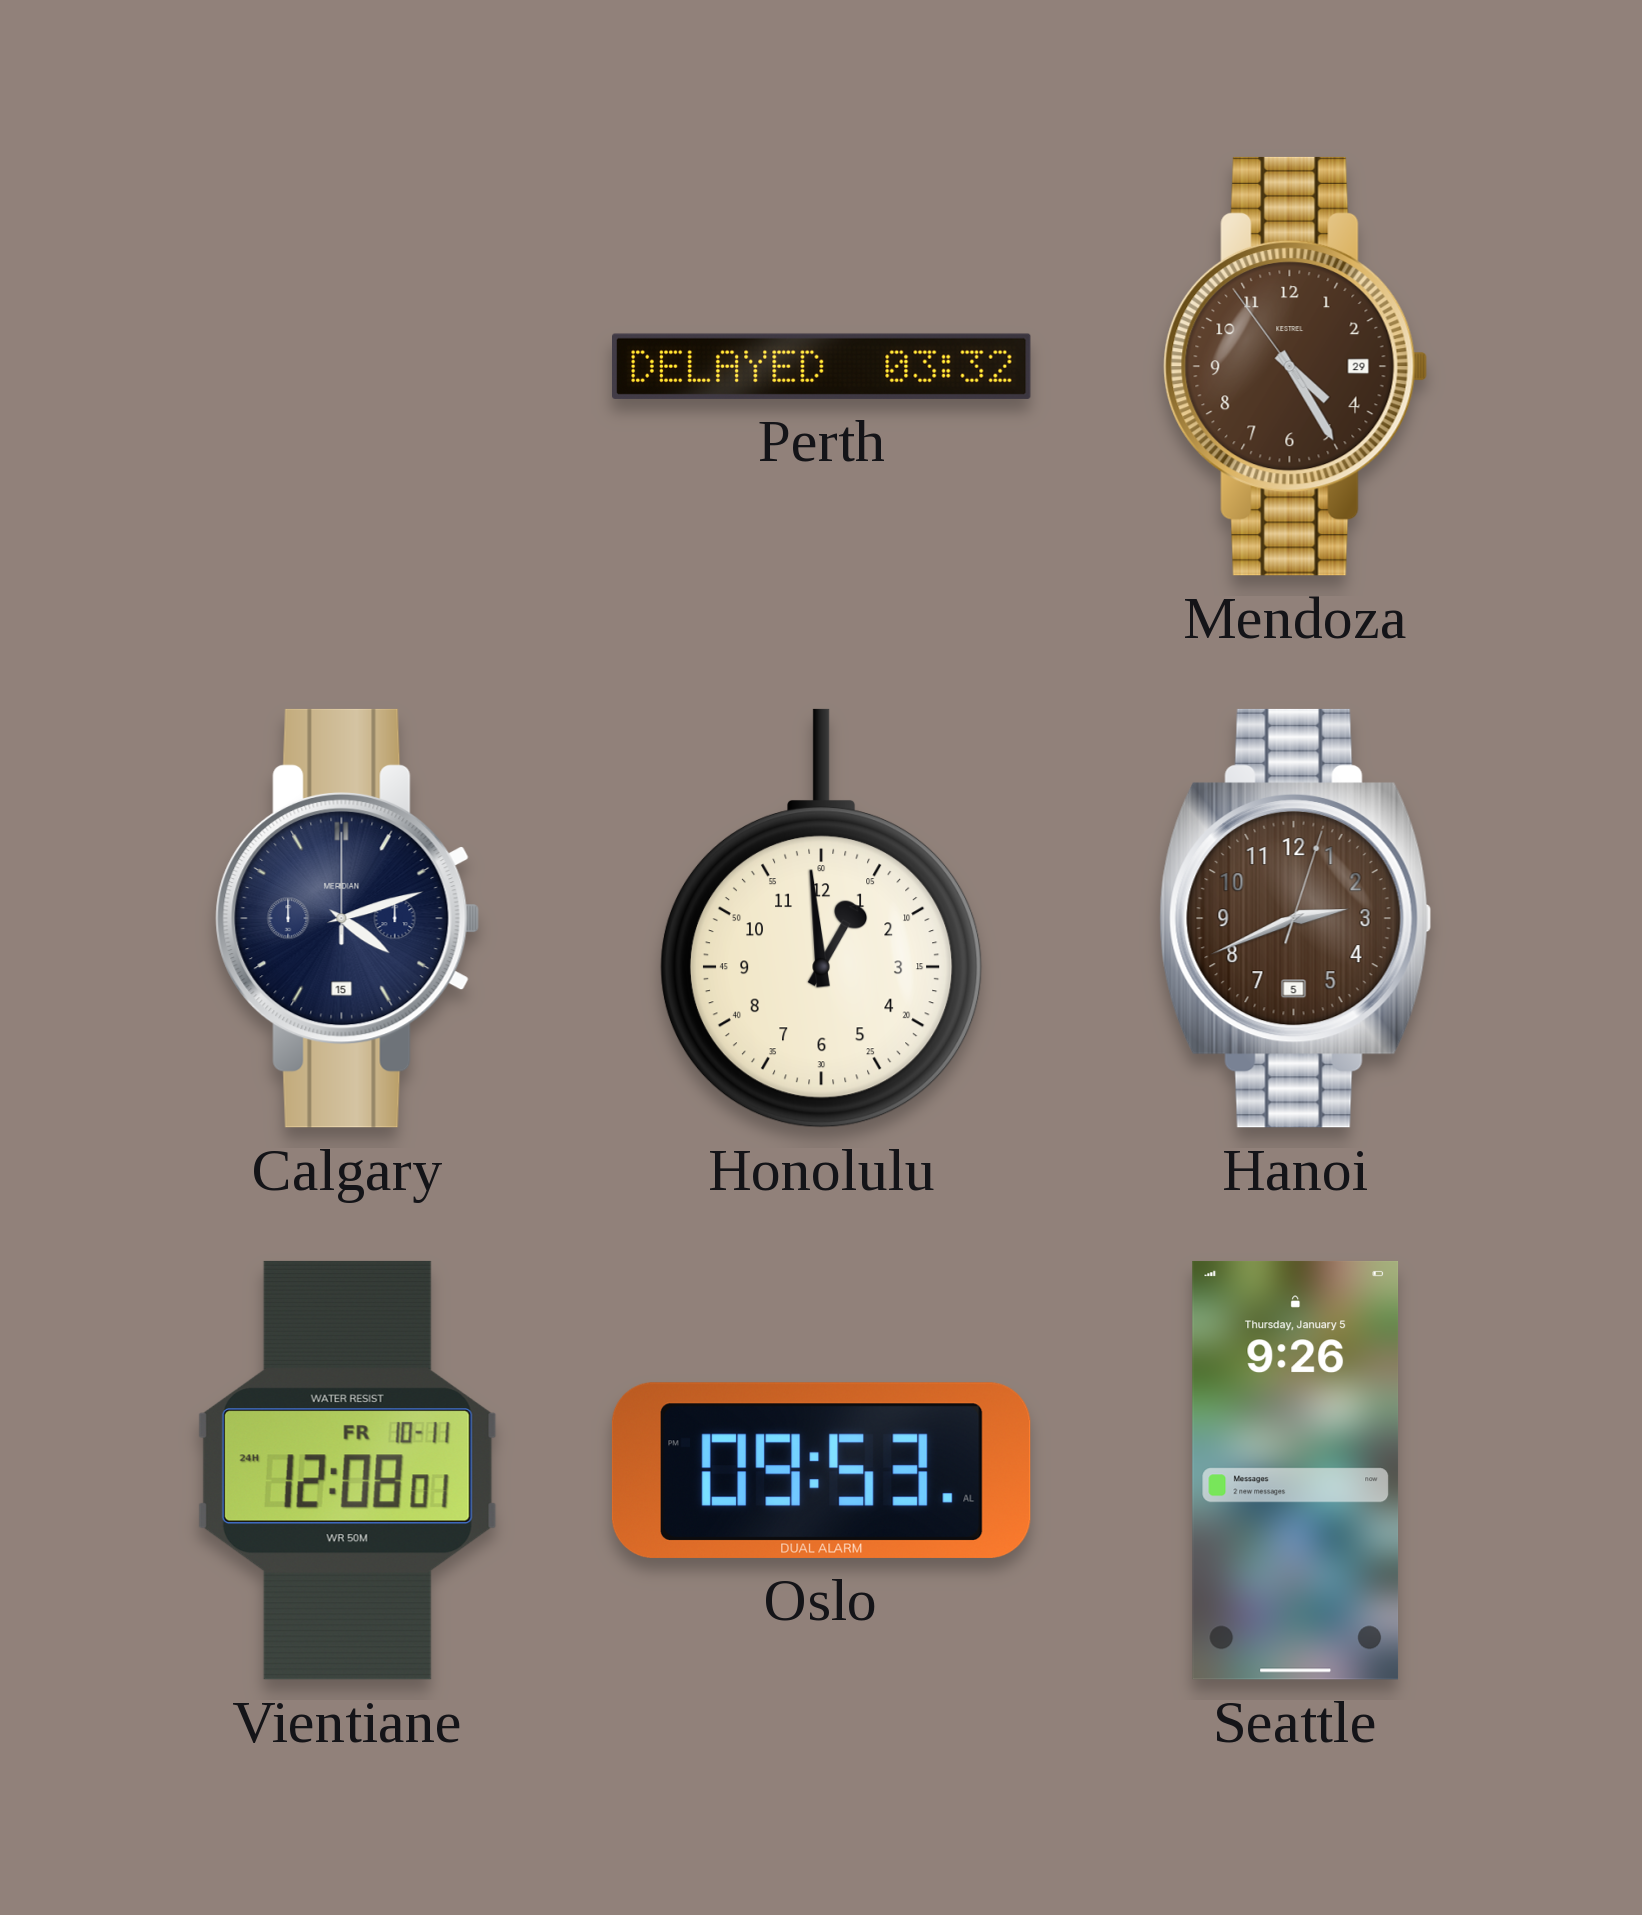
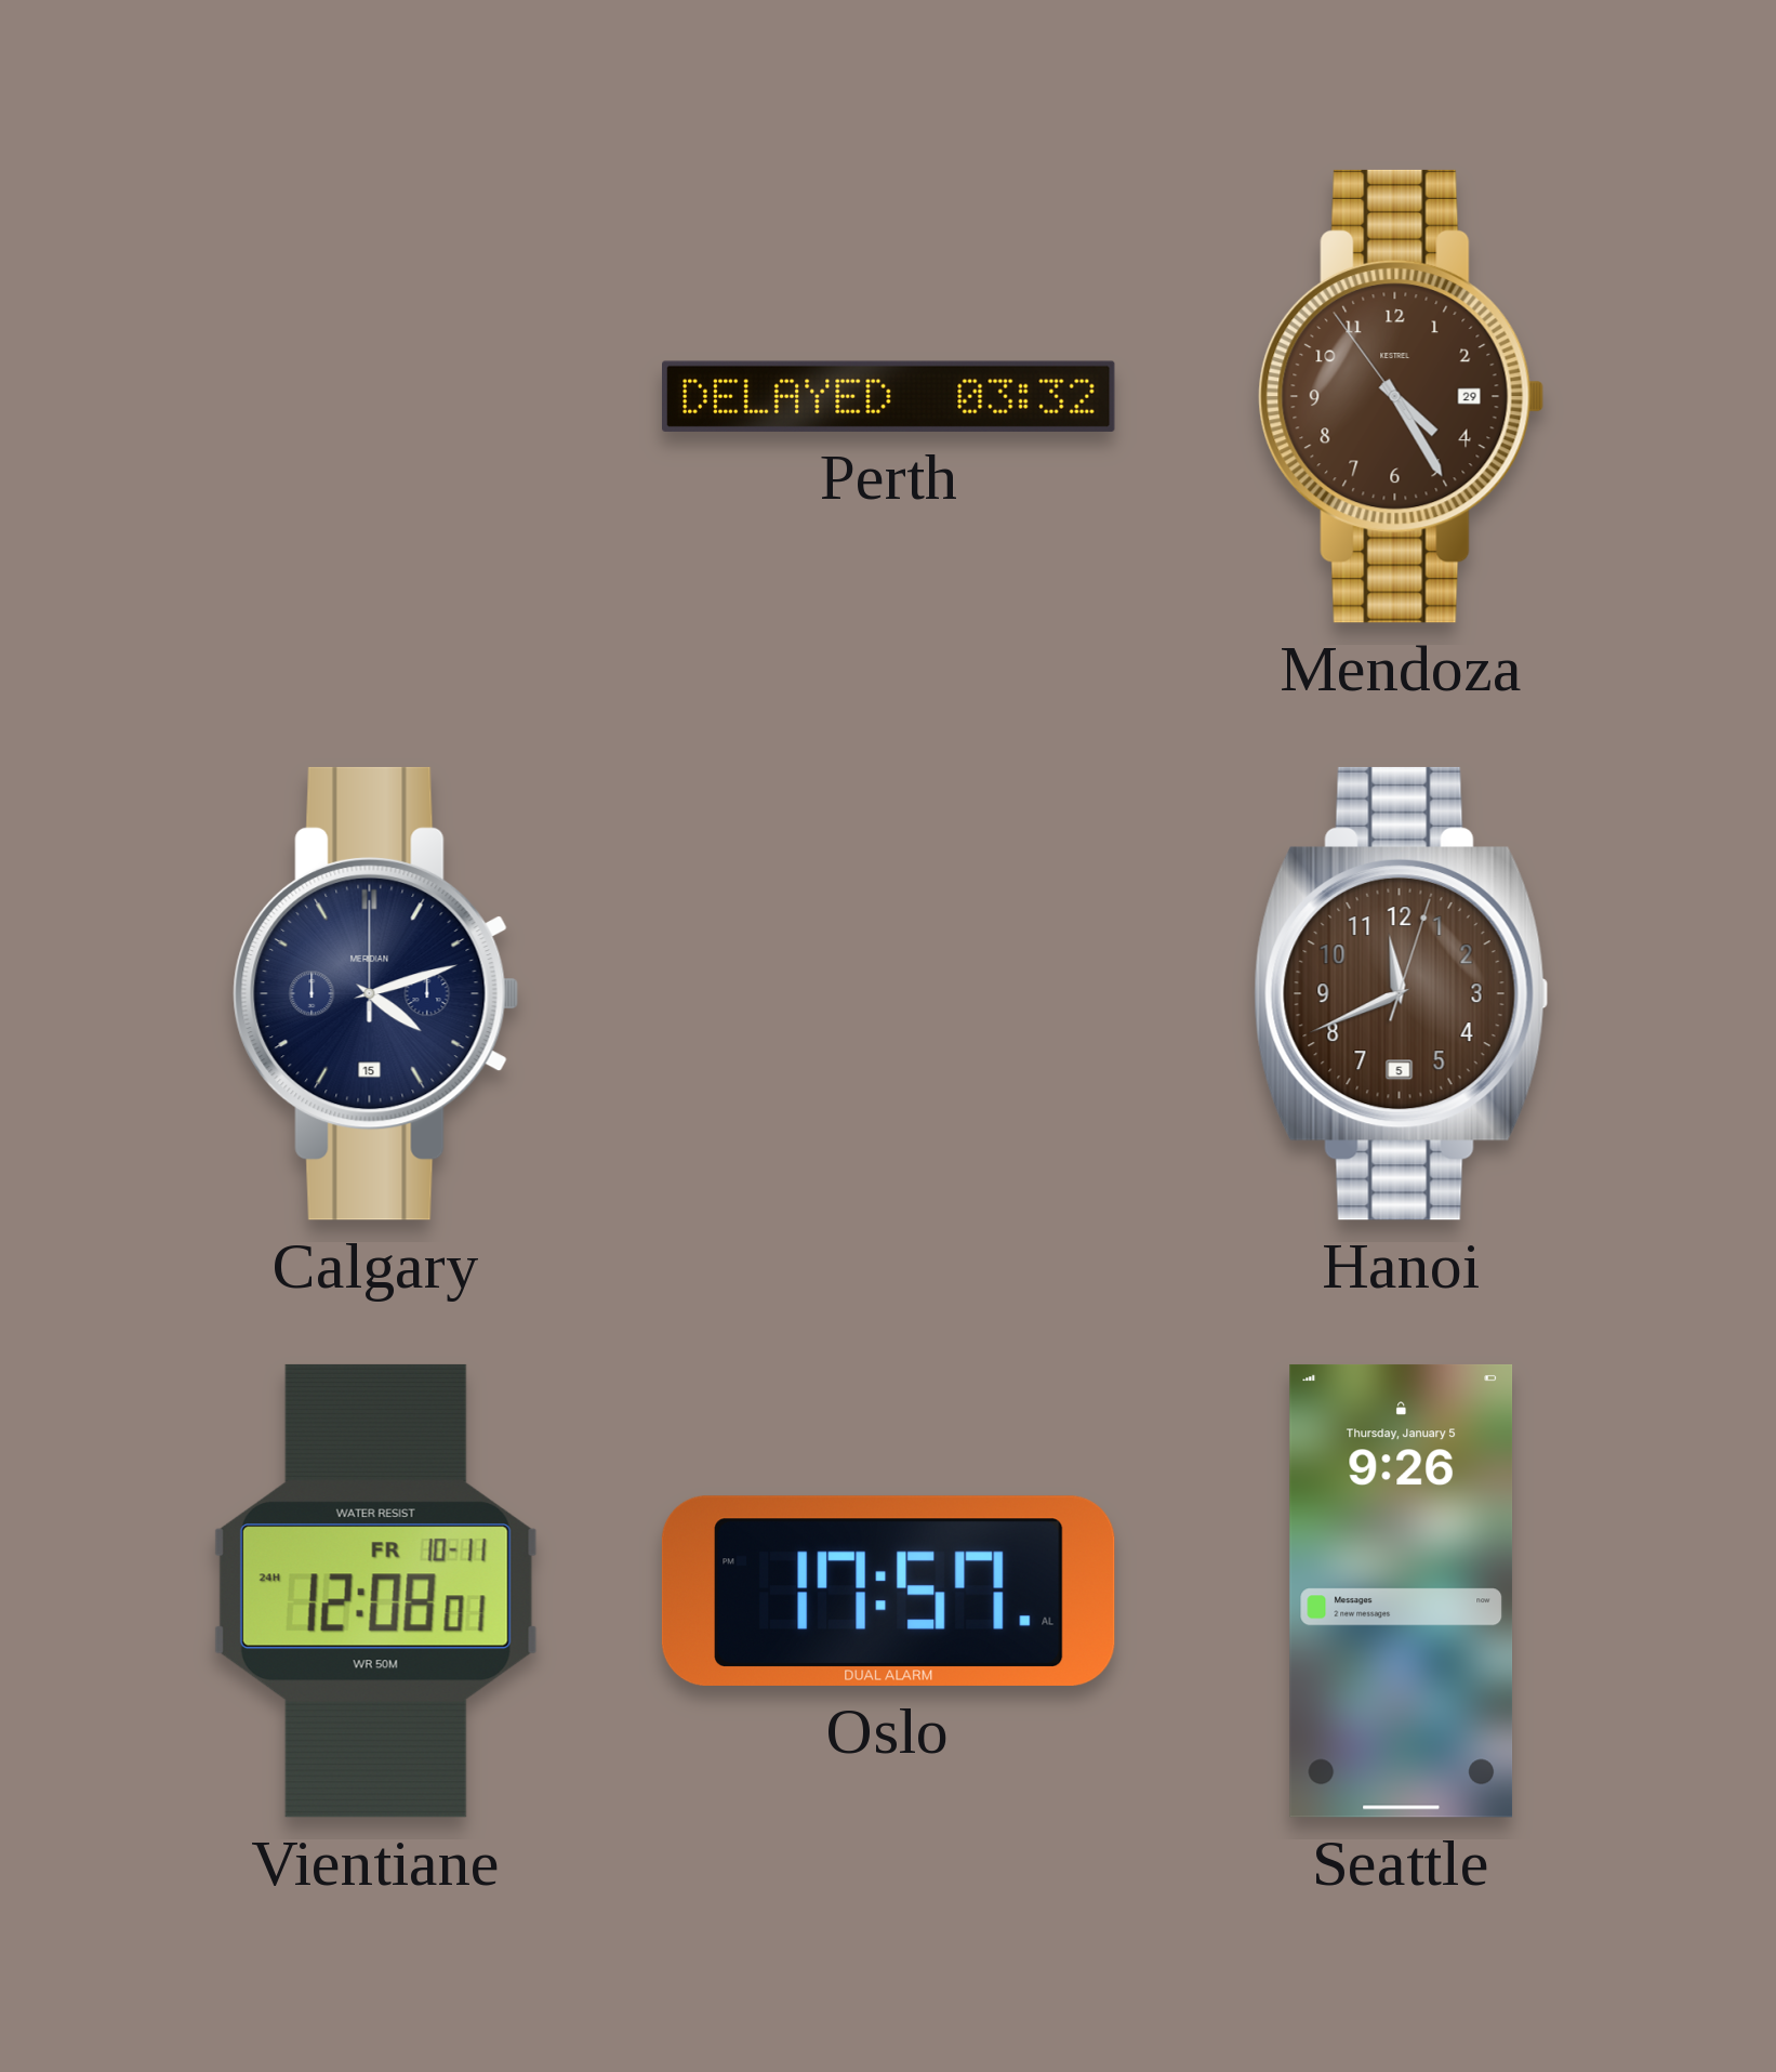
Honolulu: 12:59 -> none (821, 918)
Hanoi: 2:41 -> 11:41 (1402, 993)
Oslo: 09:53 -> 17:57 (888, 1591)
